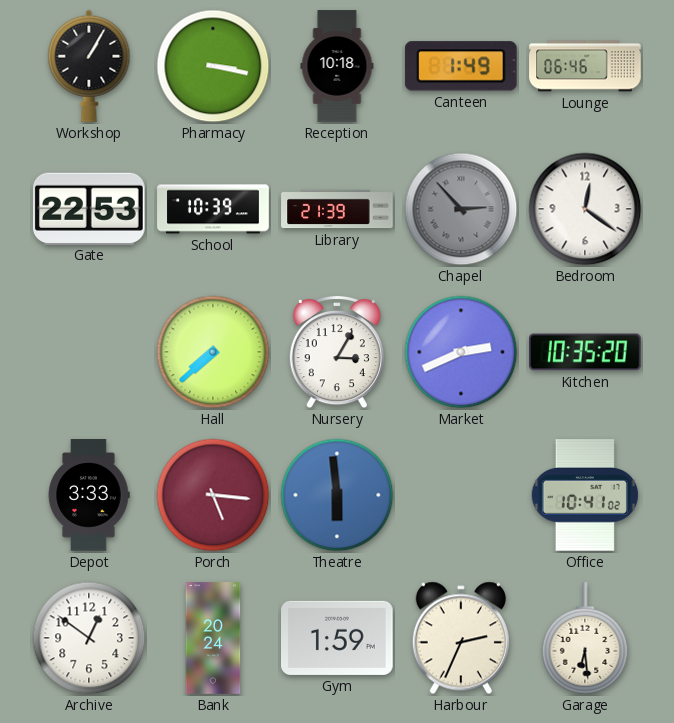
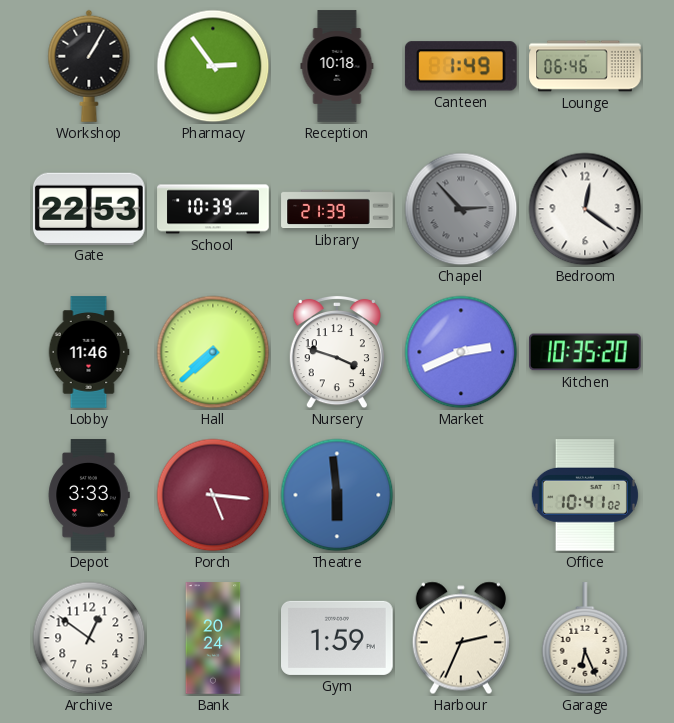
Pharmacy: 3:17 -> 2:54 (213, 66)
Lobby: none -> 11:46 (89, 352)
Nursery: 3:05 -> 3:48 (337, 352)
Garage: 6:29 -> 6:26 (585, 639)
